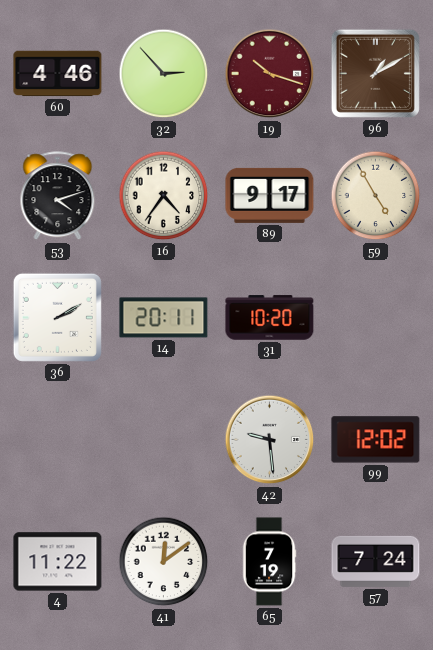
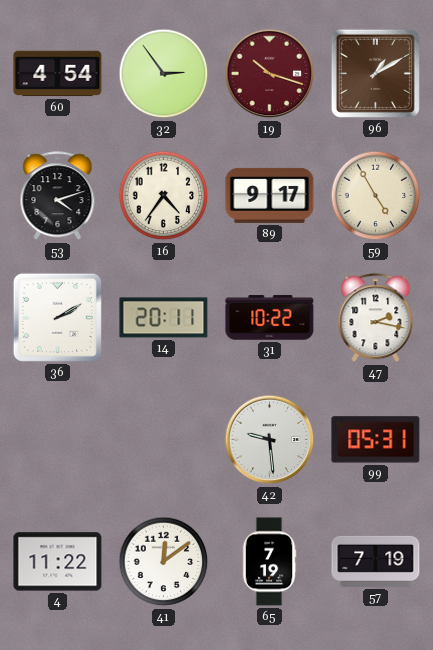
60: 4:46 -> 4:54 (58, 74)
32: 2:53 -> 2:54 (164, 74)
31: 10:20 -> 10:22 (270, 318)
47: none -> 2:17 (376, 318)
99: 12:02 -> 05:31 (376, 440)
57: 7:24 -> 7:19 (376, 561)
